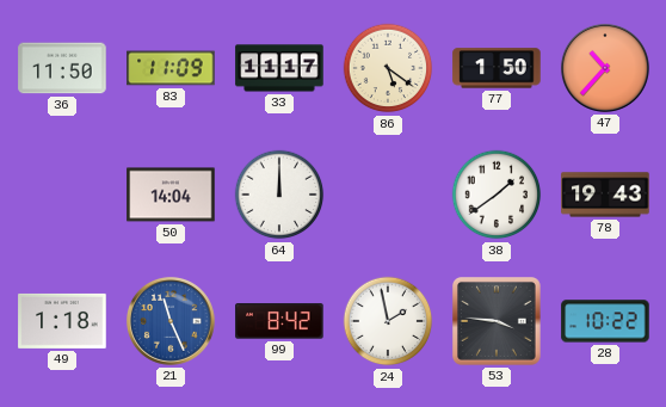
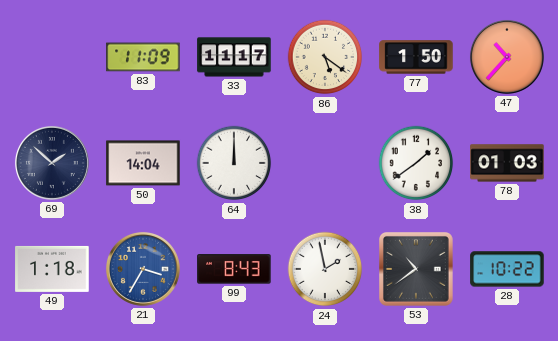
36: 11:50 -> none (62, 68)
69: none -> 1:52 (52, 163)
78: 19:43 -> 01:03 (507, 163)
21: 11:26 -> 3:35 (143, 269)
99: 8:42 -> 8:43 (234, 269)
53: 3:46 -> 10:39 (417, 270)
